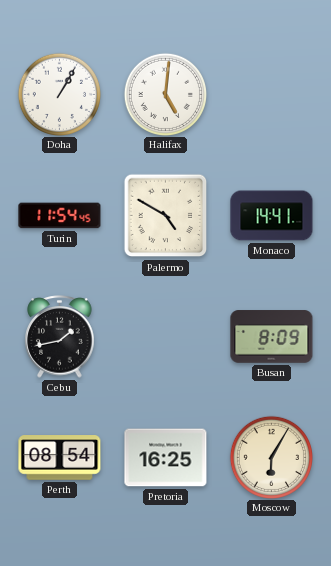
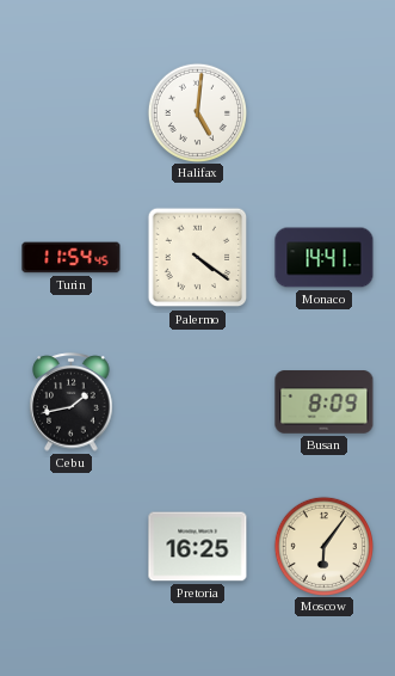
Doha: 1:05 -> none (59, 94)
Palermo: 4:50 -> 4:21 (198, 258)
Perth: 08:54 -> none (60, 458)
Moscow: 6:05 -> 6:06 (323, 546)
